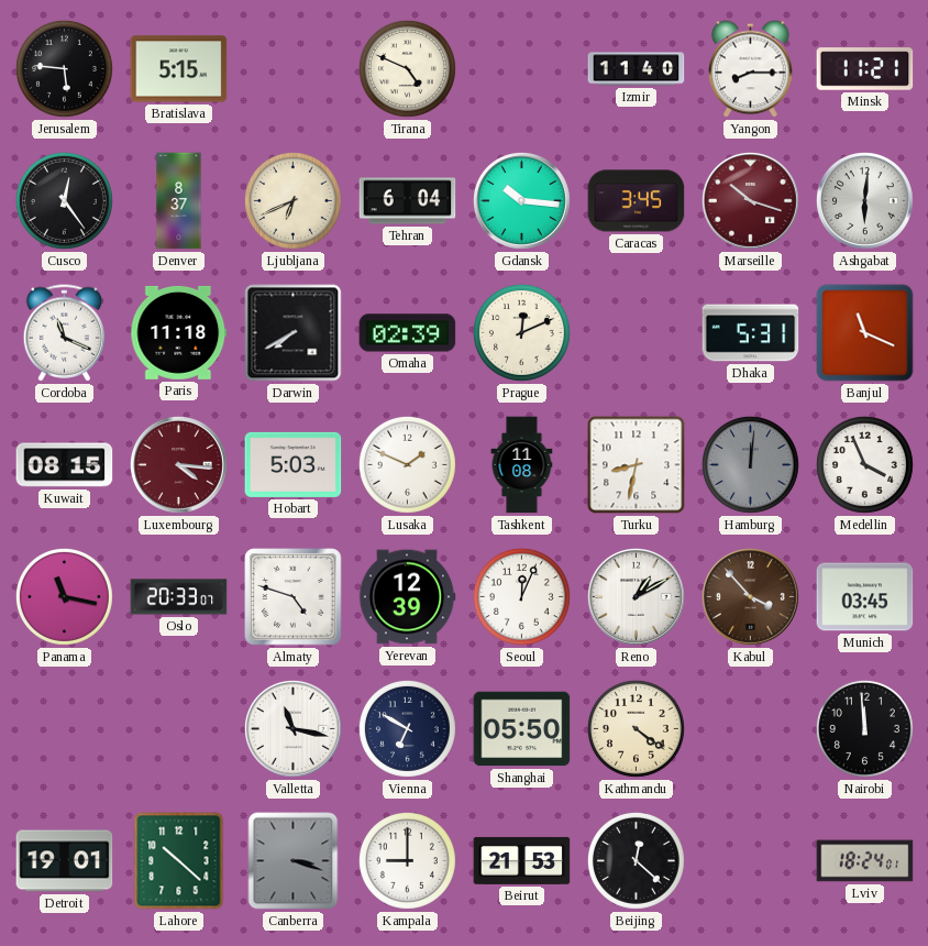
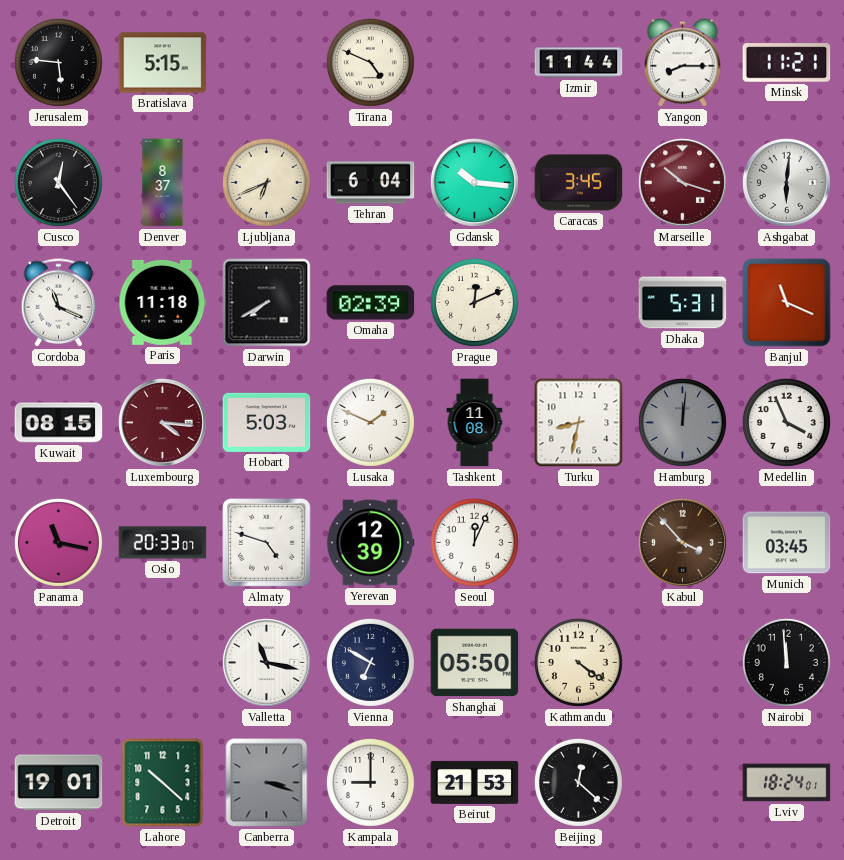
Izmir: 11:40 -> 11:44 (579, 63)
Reno: 1:10 -> none (636, 596)
